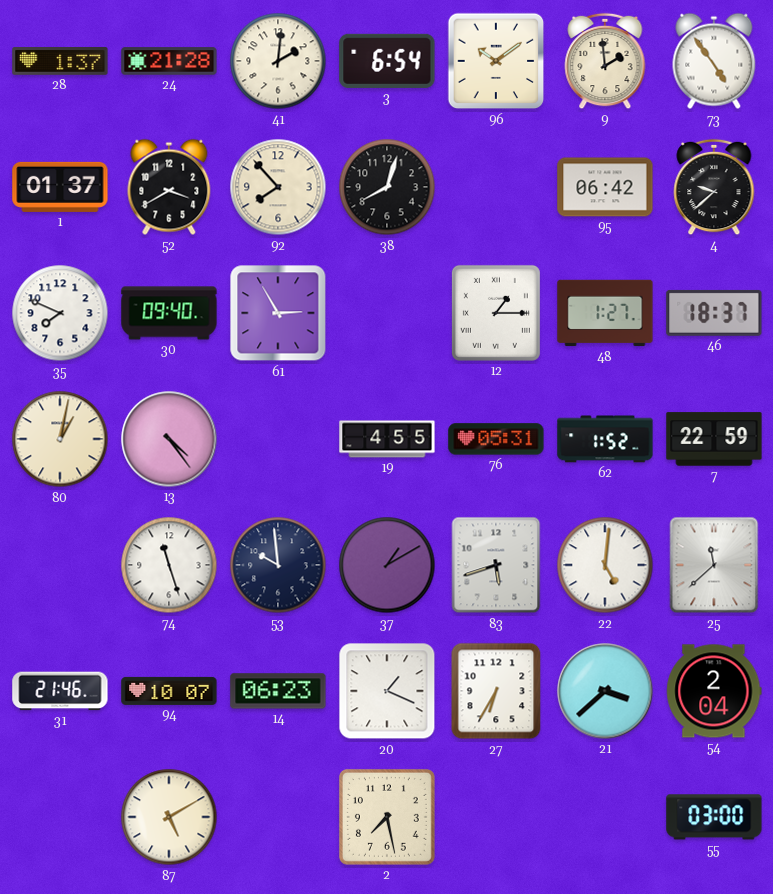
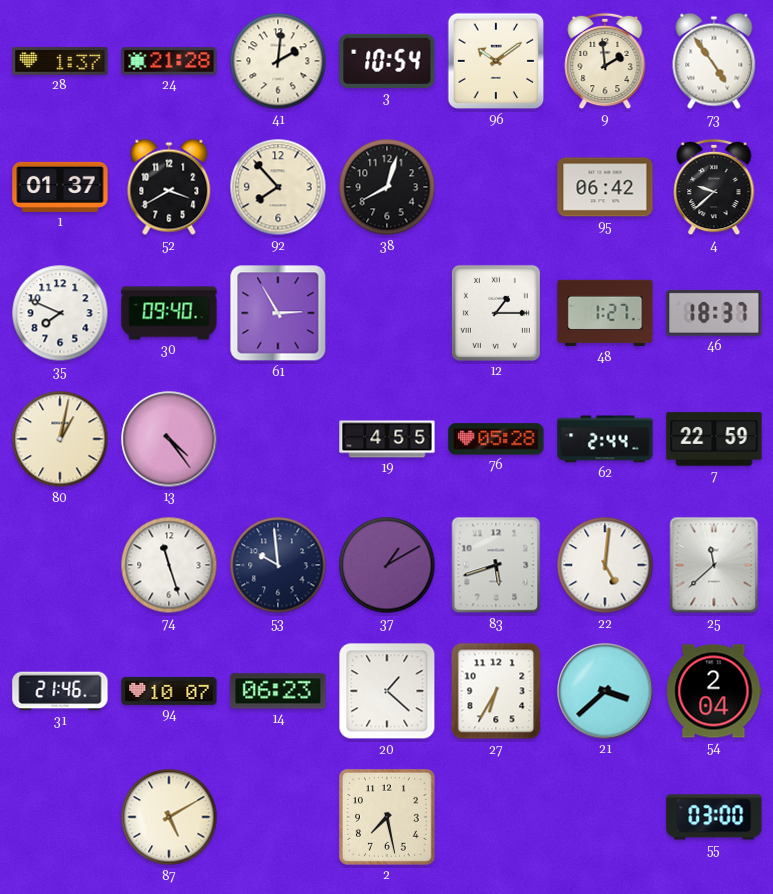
3: 6:54 -> 10:54 (387, 61)
76: 05:31 -> 05:28 (496, 439)
62: 1:52 -> 2:44 (605, 439)
20: 1:19 -> 1:22 (387, 691)
